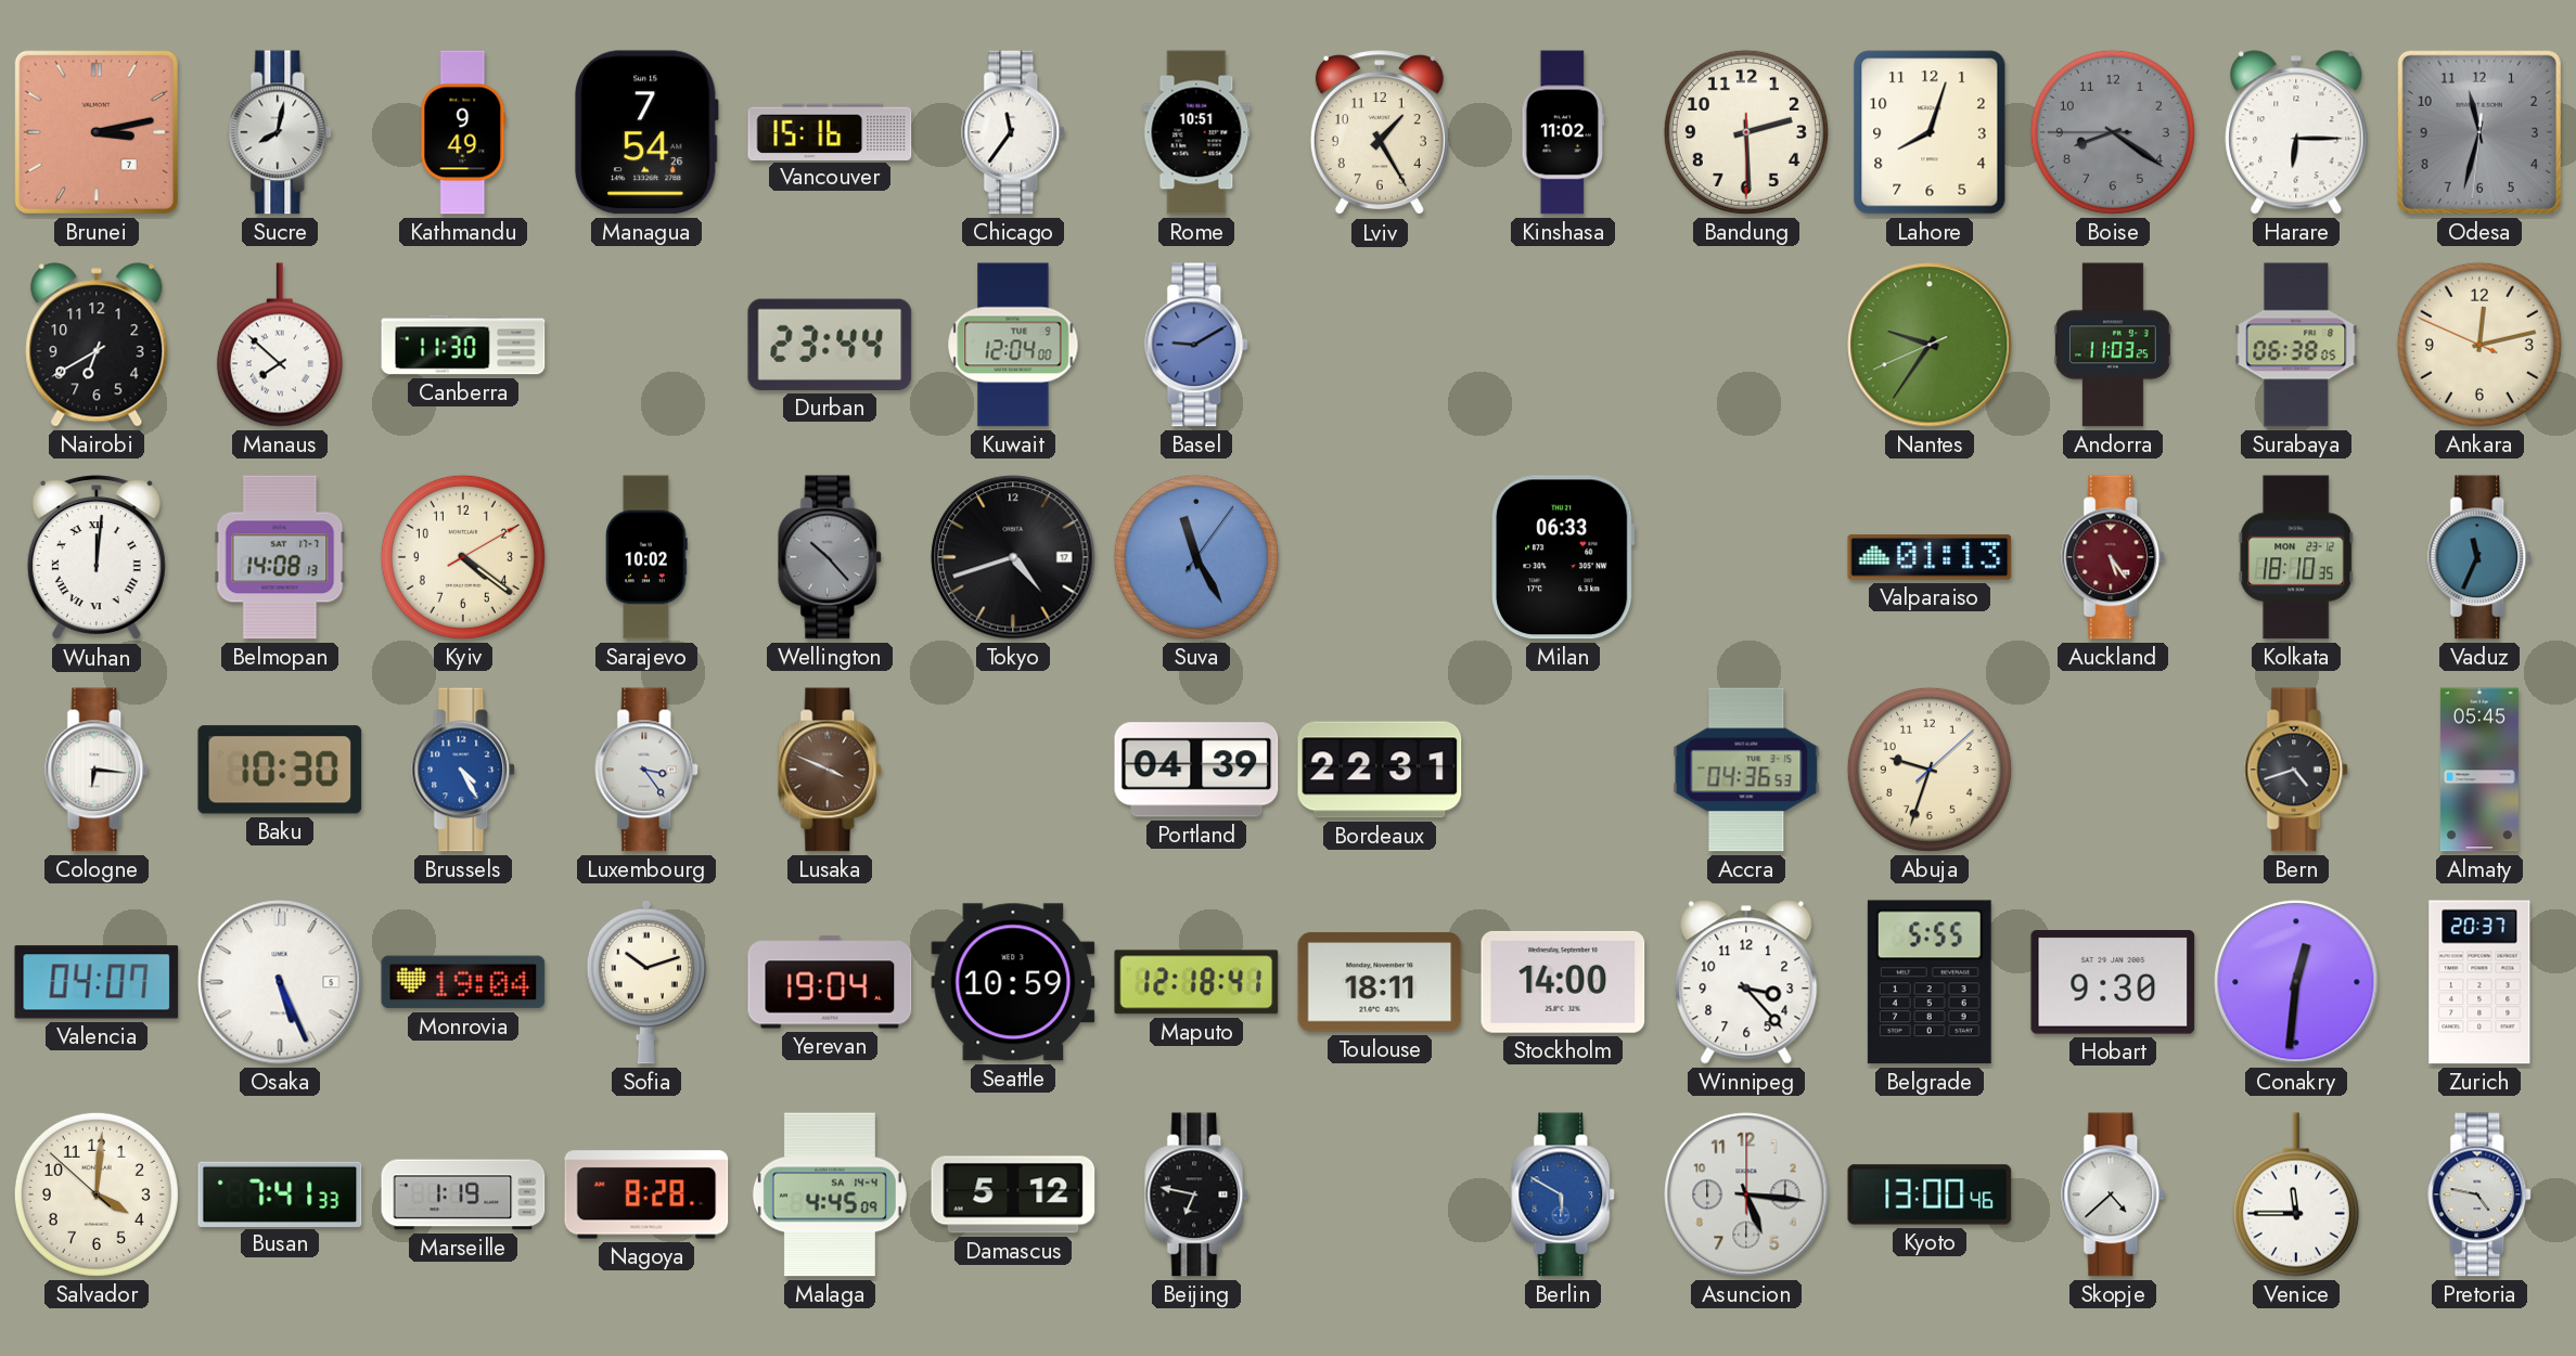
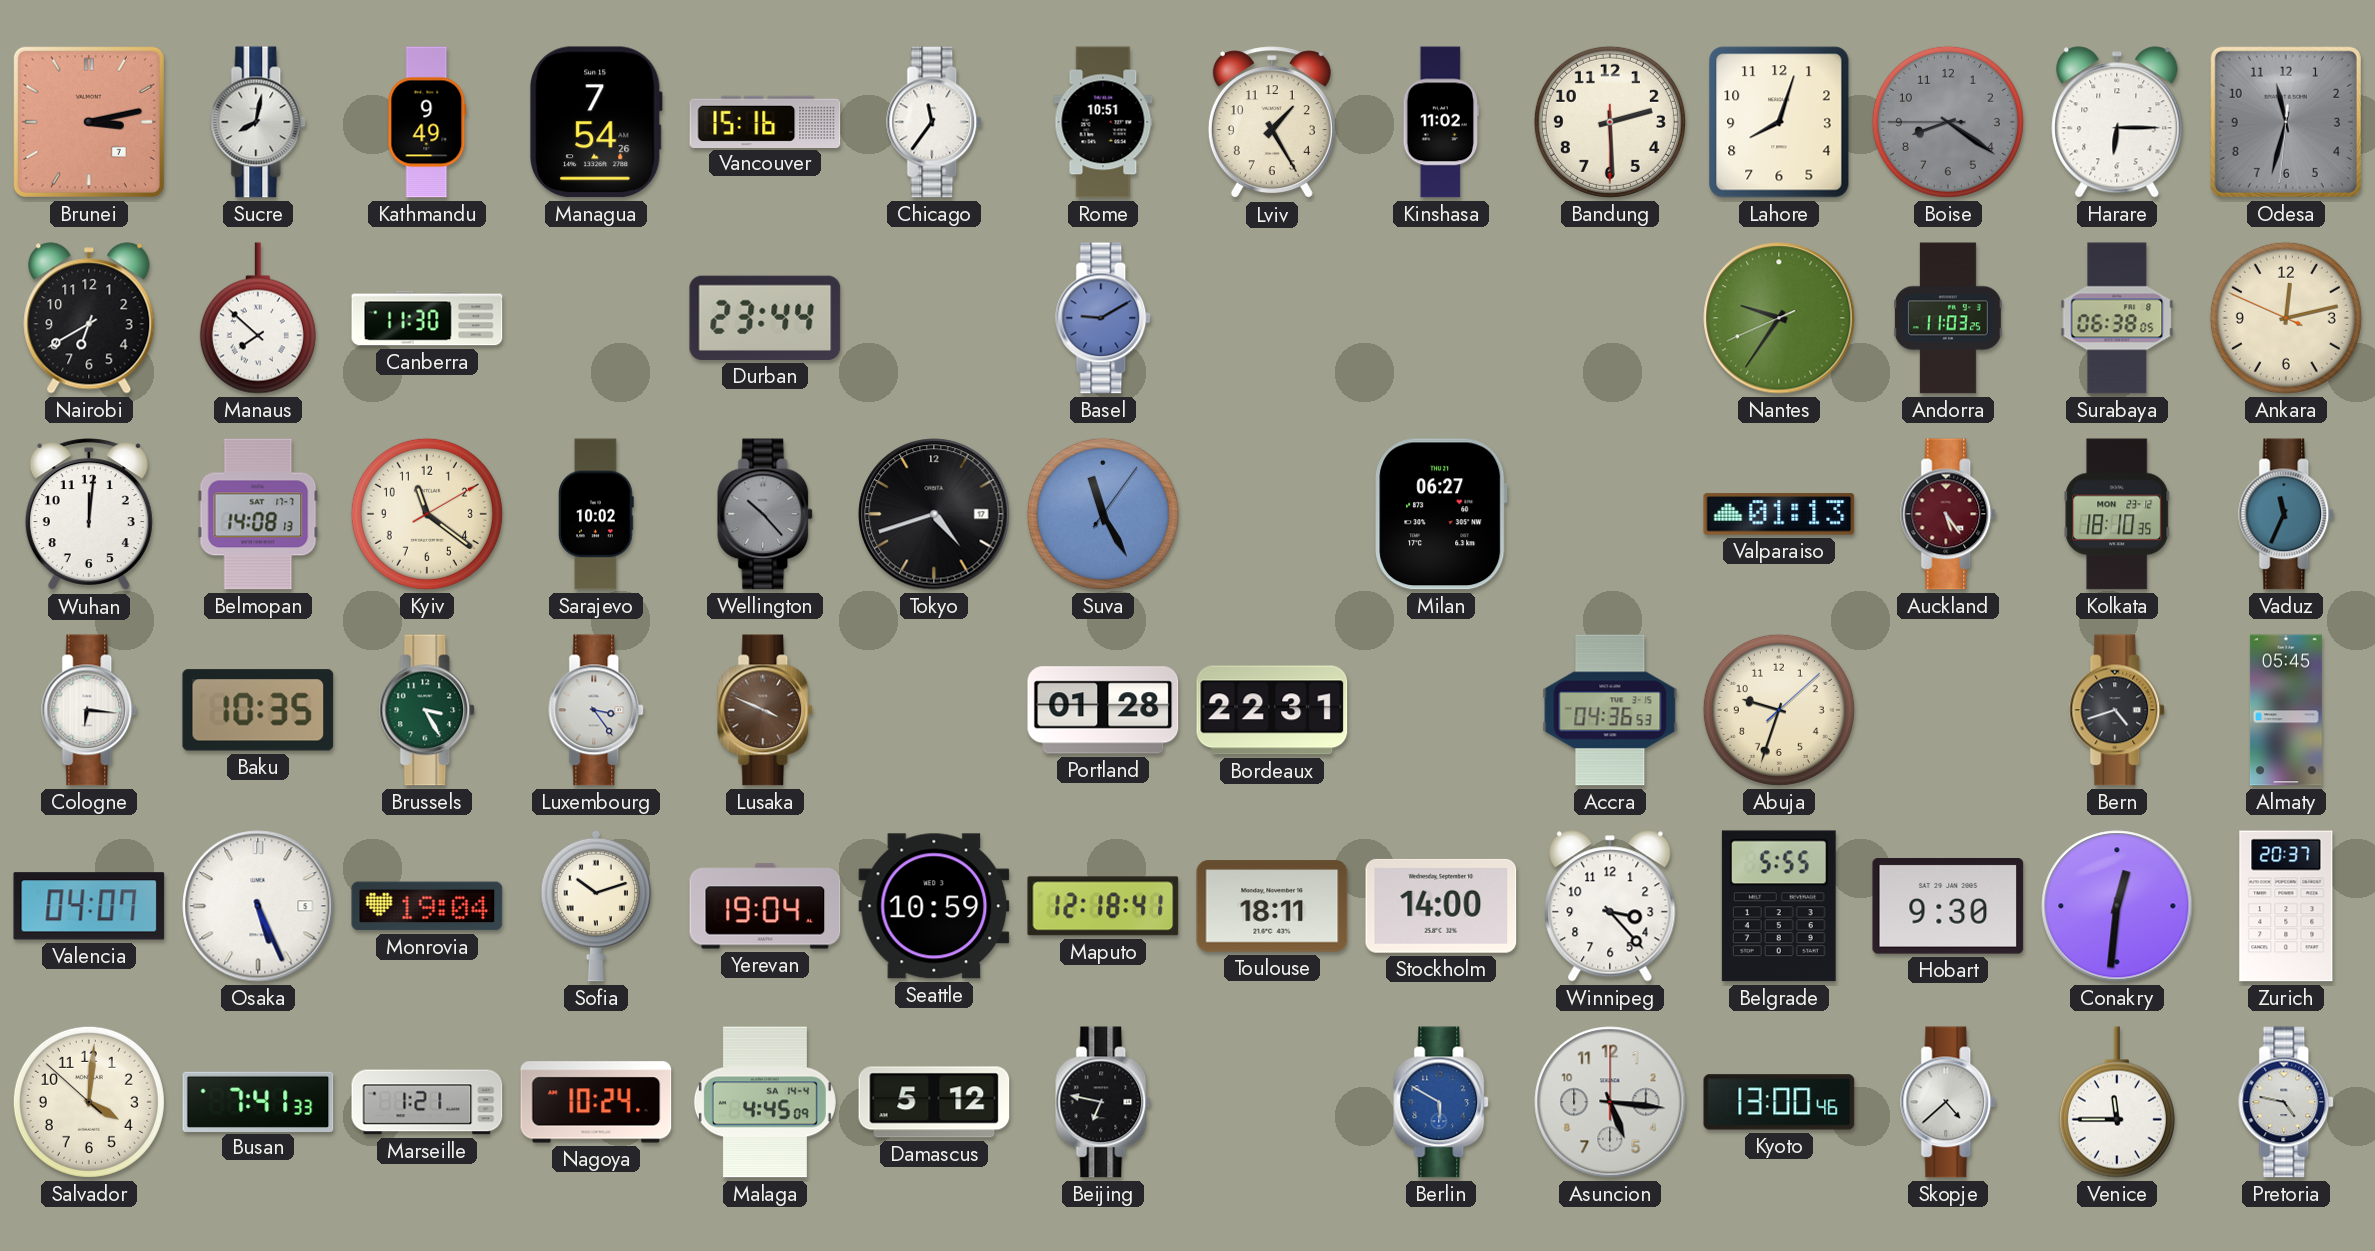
Kuwait: 12:04 -> none (1013, 345)
Wuhan numerals: Roman -> Arabic (89, 515)
Kyiv: 4:21 -> 11:21 (427, 514)
Milan: 06:33 -> 06:27 (1441, 514)
Baku: 10:30 -> 10:35 (258, 710)
Brussels: 4:25 -> 3:25 (428, 710)
Brussels dial: blue -> green (428, 710)
Portland: 04:39 -> 01:28 (1103, 710)
Marseille: 1:19 -> 1:21 (427, 1102)
Nagoya: 8:28 -> 10:24 (596, 1102)
